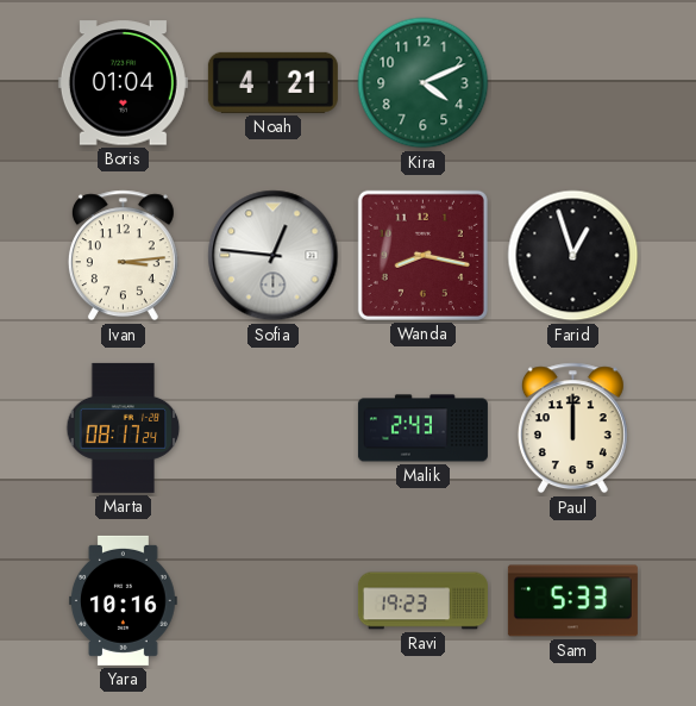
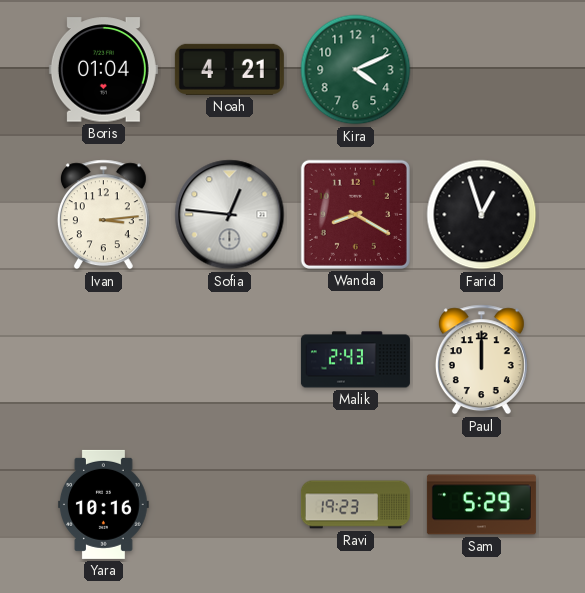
Wanda: 8:17 -> 8:20 (355, 214)
Marta: 08:17 -> none (124, 427)
Sam: 5:33 -> 5:29 (481, 505)
